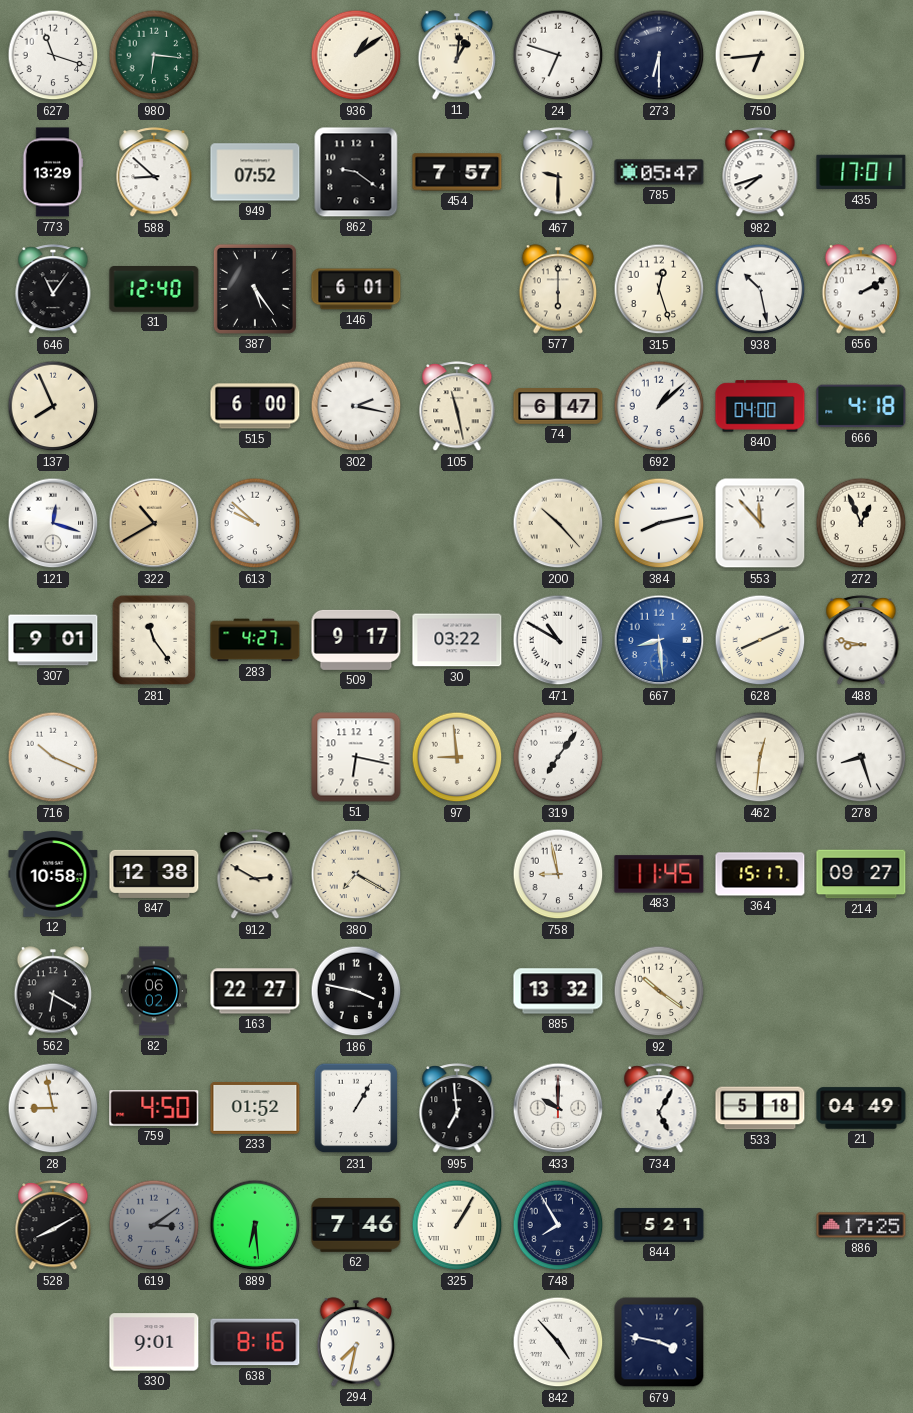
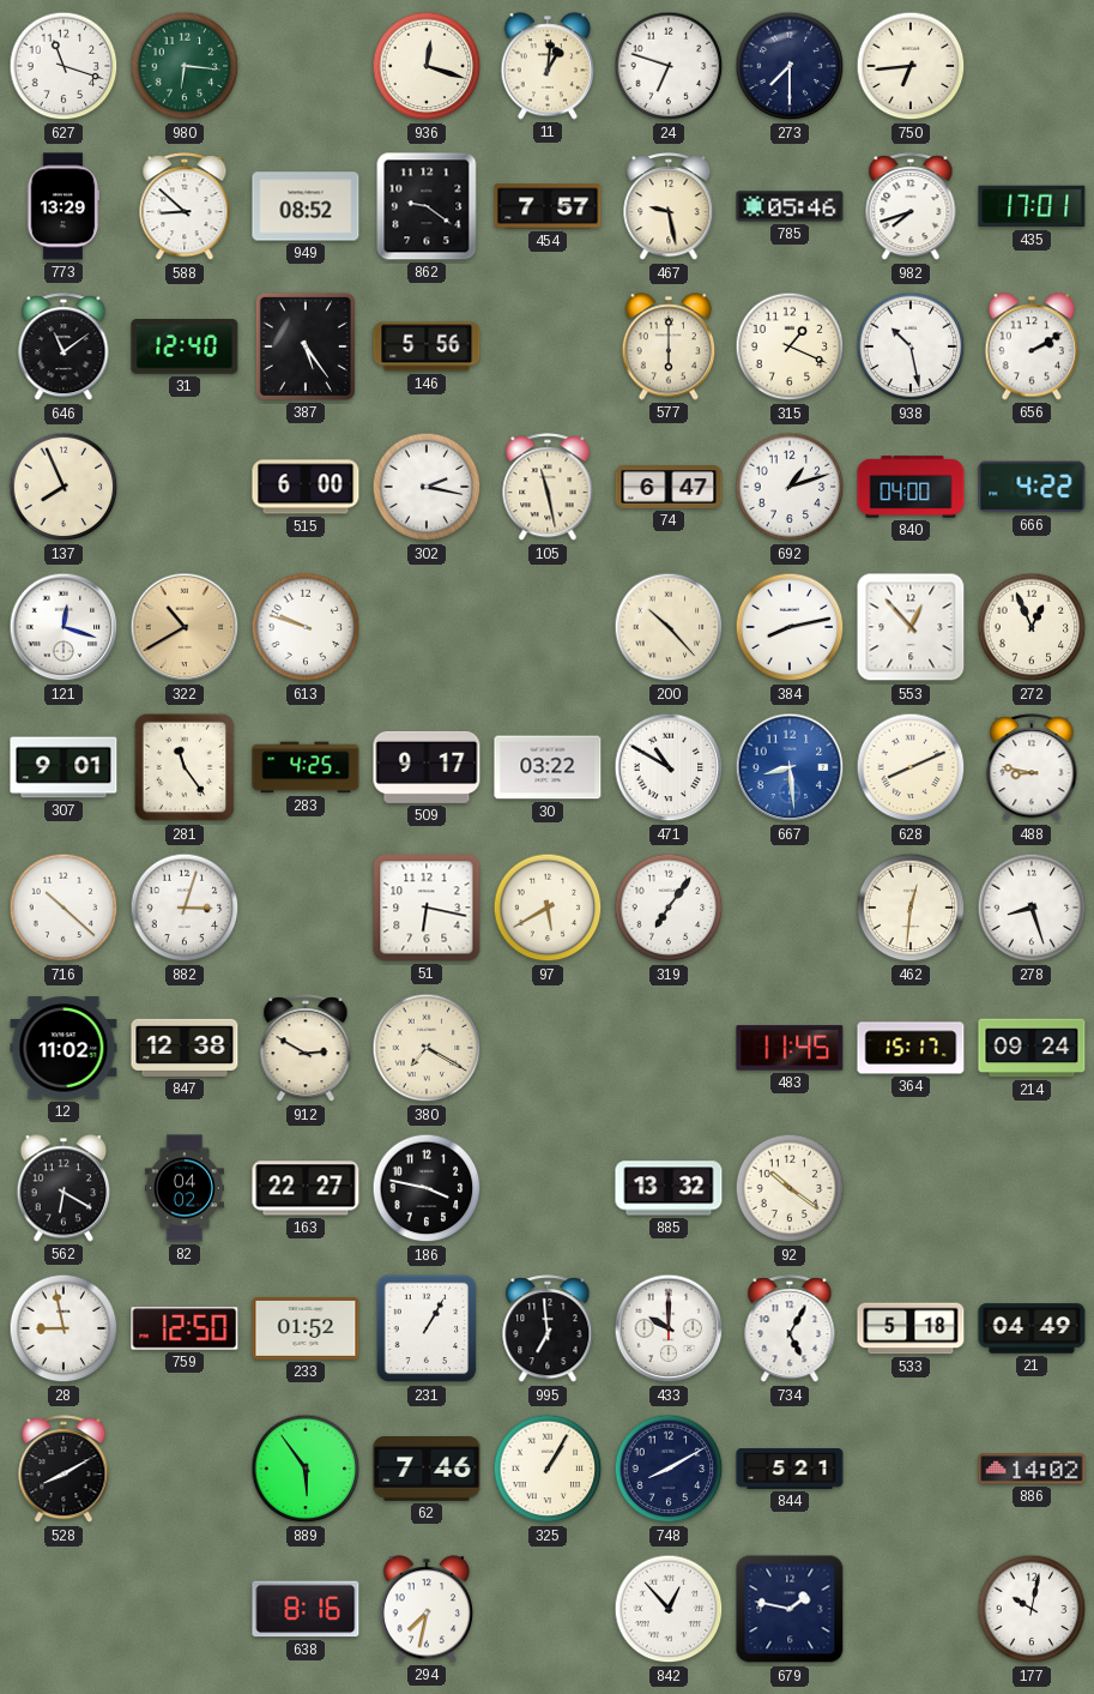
936: 1:09 -> 12:18 (427, 66)
273: 6:30 -> 7:30 (790, 66)
949: 07:52 -> 08:52 (306, 206)
467: 9:30 -> 9:28 (669, 207)
785: 05:47 -> 05:46 (790, 206)
646: 11:06 -> 11:09 (64, 348)
146: 6:01 -> 5:56 (427, 346)
315: 12:27 -> 1:19 (790, 346)
692: 1:08 -> 1:12 (790, 487)
666: 4:18 -> 4:22 (1032, 487)
613: 9:52 -> 9:48 (306, 627)
553: 11:53 -> 12:53 (911, 627)
283: 4:27 -> 4:25 (306, 767)
716: 10:19 -> 10:22 (64, 908)
882: none -> 3:03 (185, 908)
97: 8:59 -> 5:40 (548, 908)
12: 10:58 -> 11:02 (64, 1048)
758: 8:58 -> none (558, 874)
214: 09:27 -> 09:24 (1032, 1048)
82: 06:02 -> 04:02 (185, 1188)
759: 4:50 -> 12:50 (185, 1328)
619: 3:09 -> none (154, 1225)
889: 6:29 -> 5:54 (306, 1469)
748: 7:55 -> 8:10 (669, 1469)
886: 17:25 -> 14:02 (1032, 1469)
330: 9:01 -> none (154, 1342)
842: 4:53 -> 12:53 (669, 1609)
679: 3:47 -> 1:47 (790, 1609)
177: none -> 10:02 (1032, 1609)
